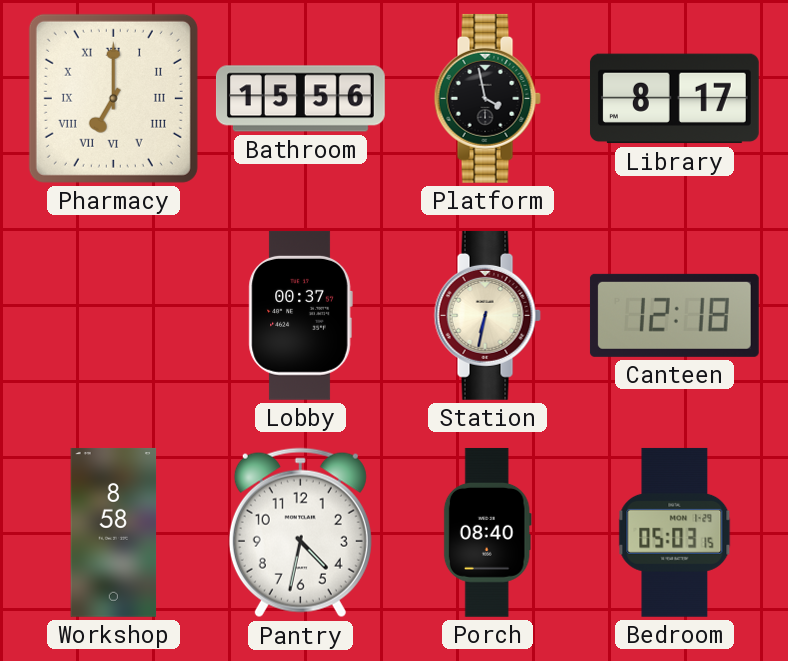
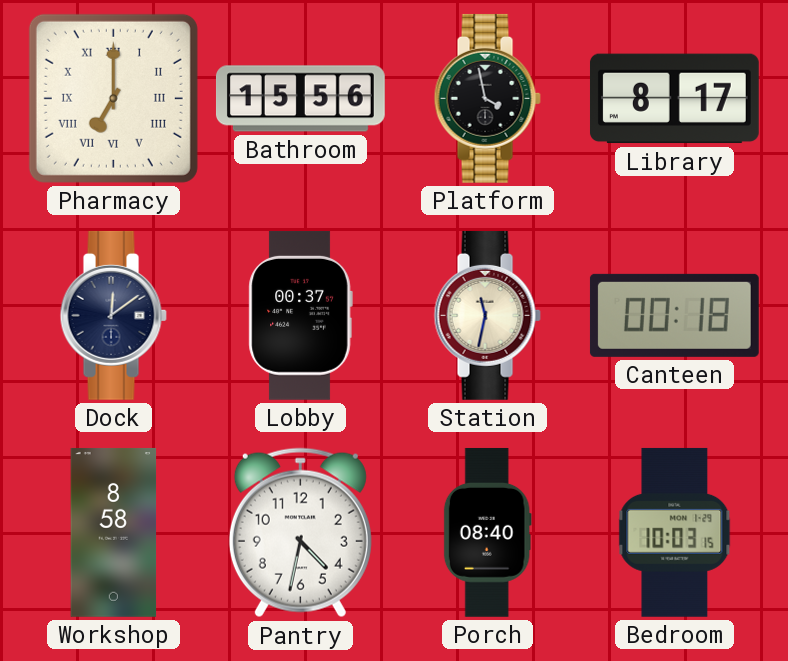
Dock: none -> 12:09 (113, 315)
Station: 6:32 -> 11:32 (487, 315)
Canteen: 12:18 -> 00:18 (674, 315)
Bedroom: 05:03 -> 10:03 (675, 532)
